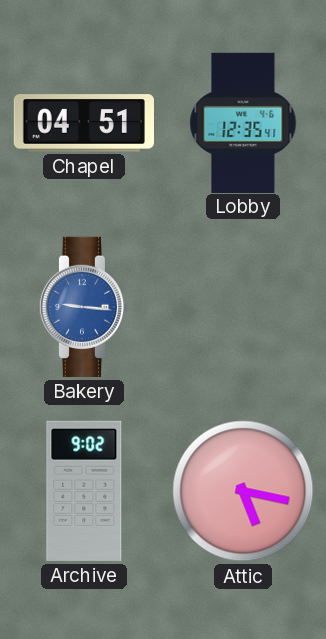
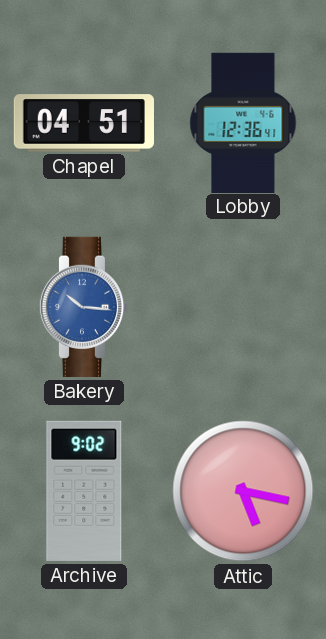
Lobby: 12:35 -> 12:36 (243, 122)
Bakery: 9:16 -> 10:16 (84, 307)
